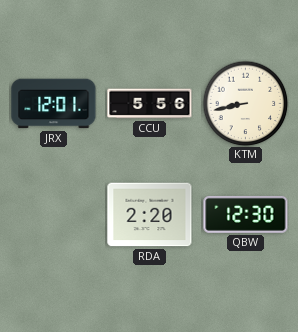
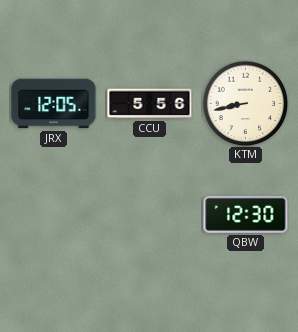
JRX: 12:01 -> 12:05 (54, 104)
RDA: 2:20 -> none (150, 215)
